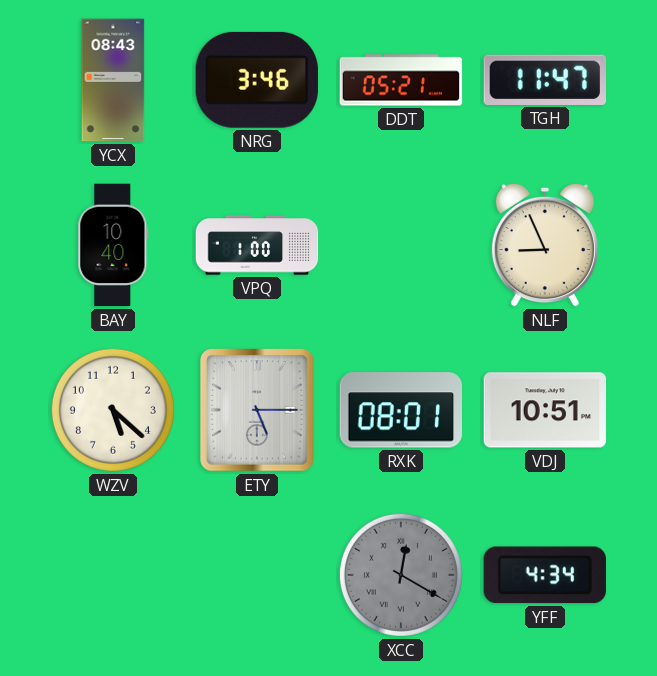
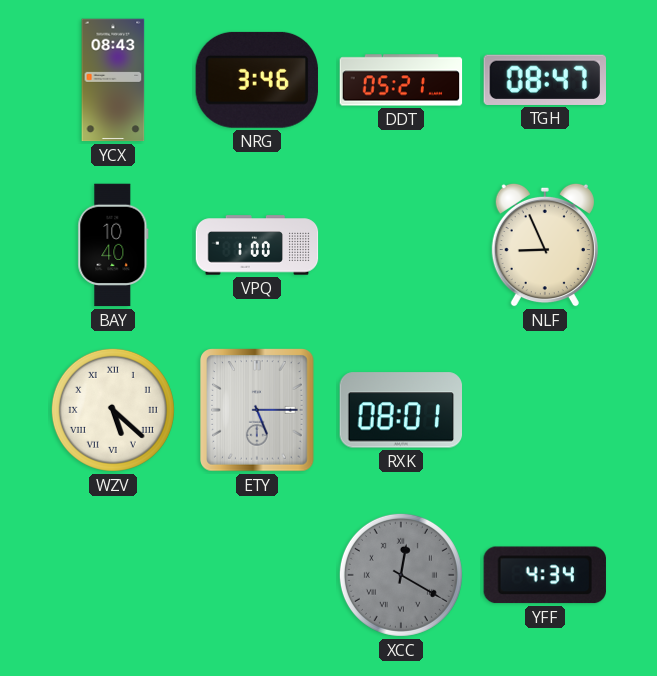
TGH: 11:47 -> 08:47 (544, 80)
WZV numerals: Arabic -> Roman (113, 410)
VDJ: 10:51 -> none (545, 410)
